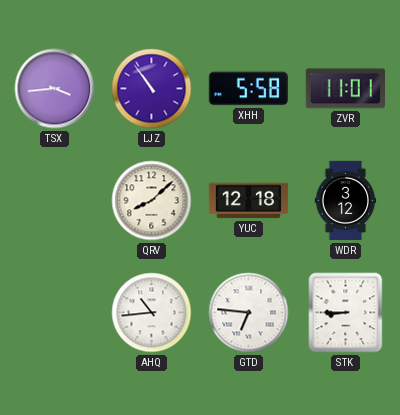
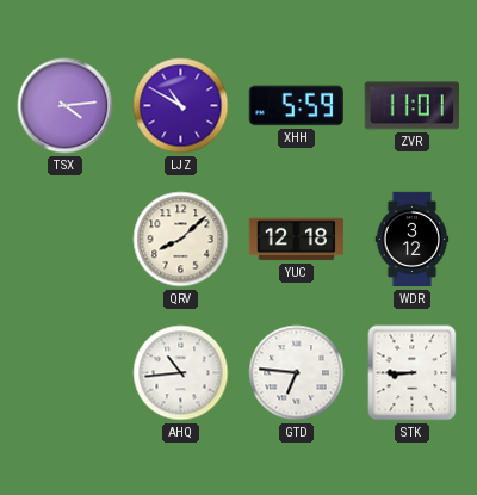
TSX: 3:44 -> 4:14 (66, 106)
LJZ: 10:54 -> 10:50 (181, 106)
XHH: 5:58 -> 5:59 (296, 106)
